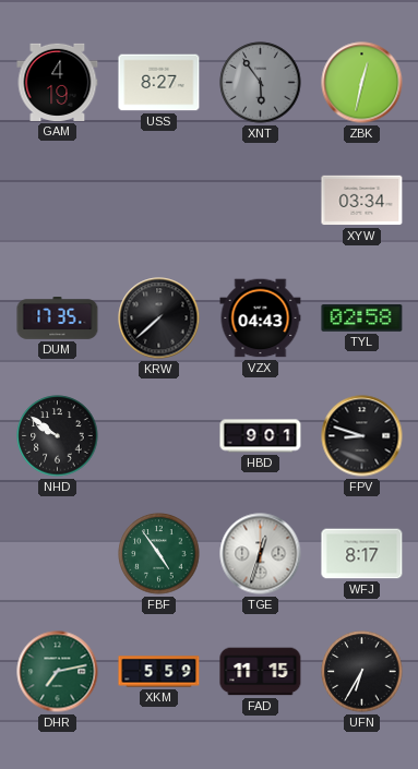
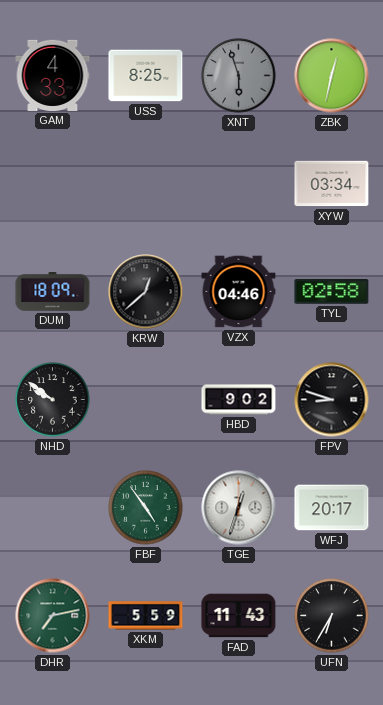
GAM: 4:19 -> 4:33 (53, 75)
USS: 8:27 -> 8:25 (146, 76)
XNT: 5:54 -> 5:57 (239, 76)
DUM: 17:35 -> 18:09 (53, 292)
KRW: 7:38 -> 12:38 (146, 292)
VZX: 04:43 -> 04:46 (239, 292)
HBD: 9:01 -> 9:02 (239, 400)
WFJ: 8:17 -> 20:17 (332, 508)
FAD: 11:15 -> 11:43 (239, 616)
